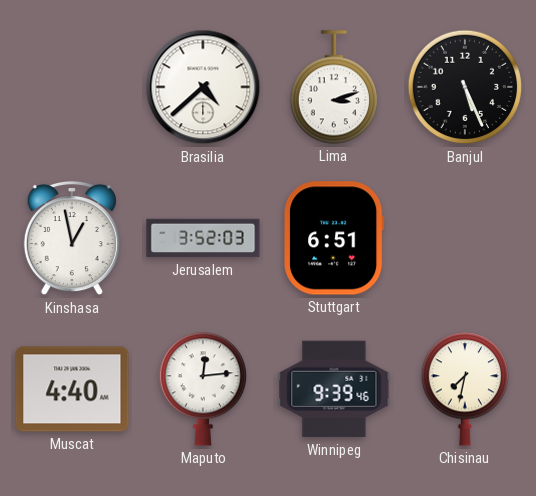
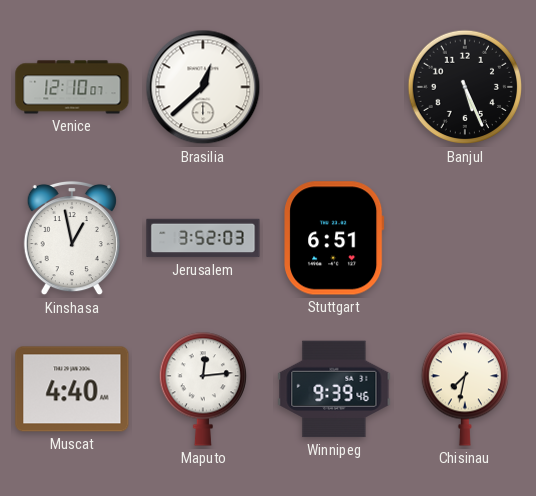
Venice: none -> 12:10 (72, 87)
Brasilia: 4:38 -> 12:38 (203, 87)
Lima: 3:12 -> none (334, 87)
